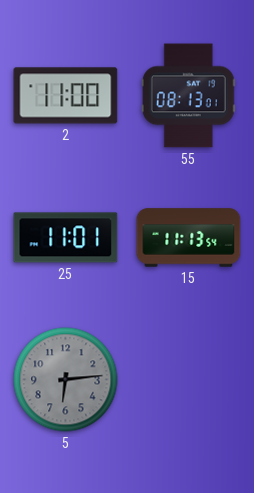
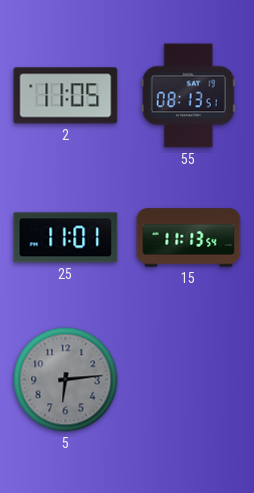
2: 11:00 -> 11:05 (66, 96)
55: 08:13:01 -> 08:13:51 (188, 96)
